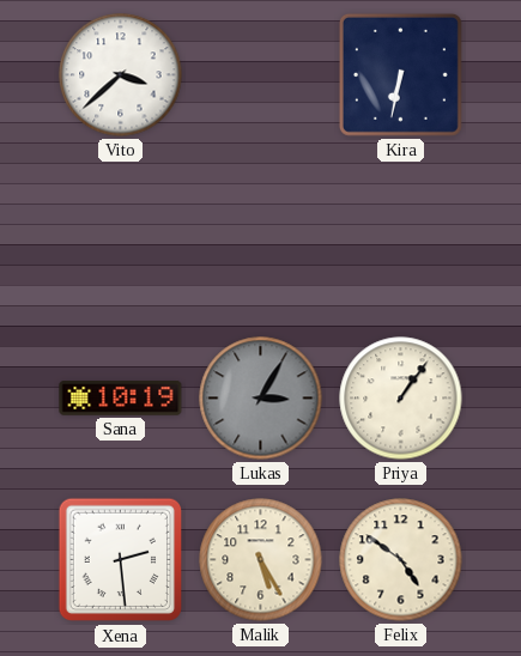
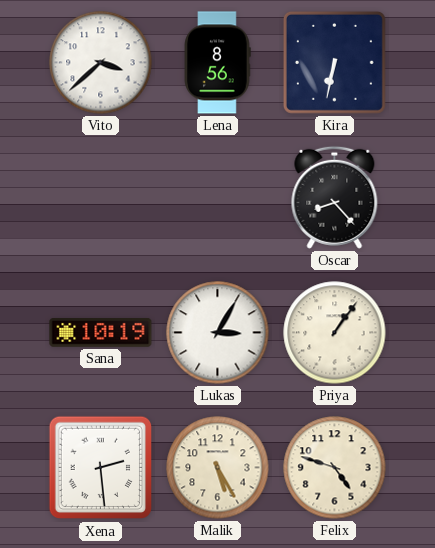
Lena: none -> 8:56 (217, 63)
Oscar: none -> 8:23 (335, 197)
Lukas dial: grey -> white (218, 333)
Felix: 4:51 -> 4:48 (335, 468)
